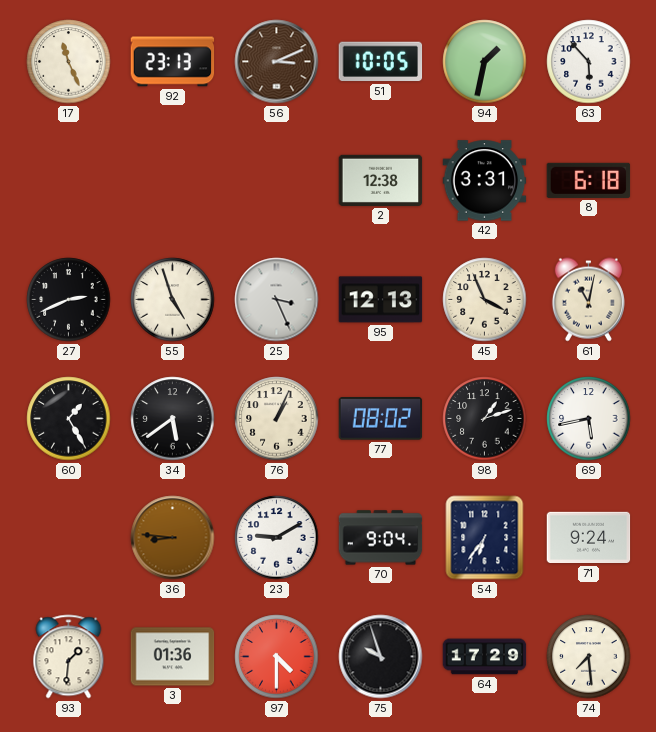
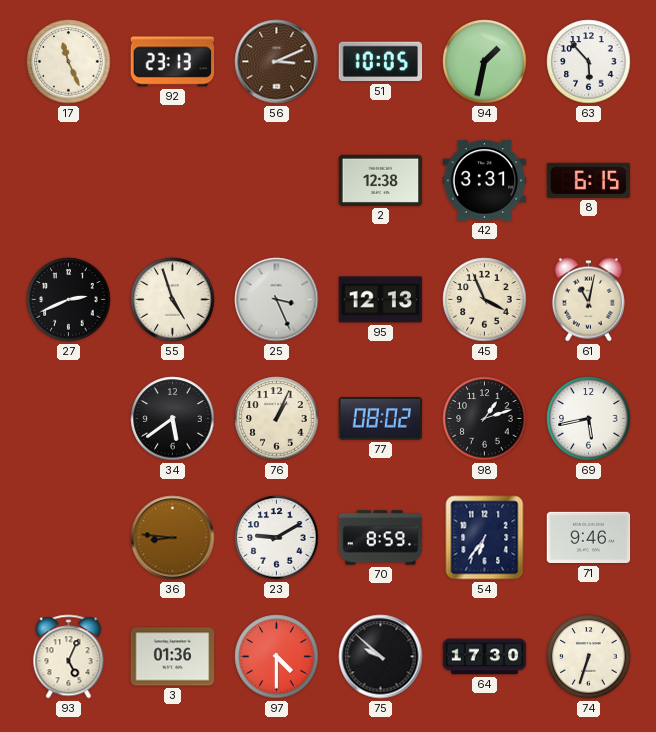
8: 6:18 -> 6:15 (589, 180)
60: 1:25 -> none (69, 419)
70: 9:04 -> 8:59 (381, 538)
71: 9:24 -> 9:46 (589, 538)
93: 1:31 -> 5:04 (69, 657)
75: 9:57 -> 9:52 (381, 657)
64: 17:29 -> 17:30 (485, 657)
74: 7:29 -> 6:33 (589, 657)
